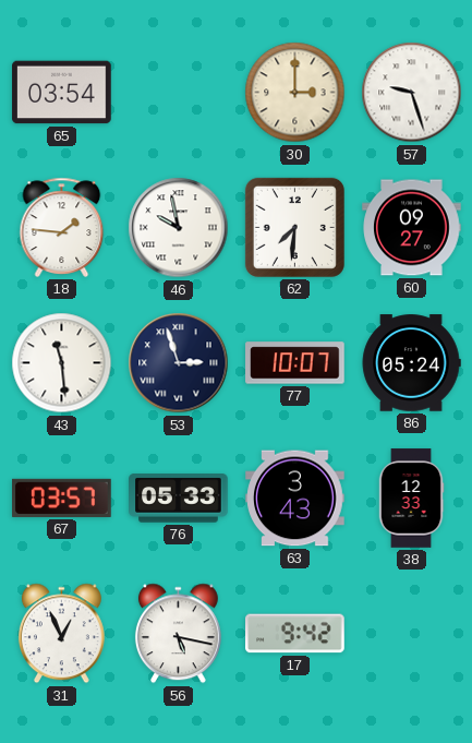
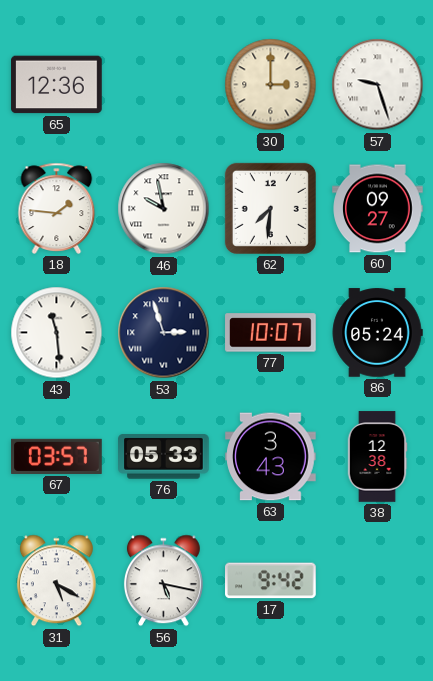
65: 03:54 -> 12:36 (57, 85)
38: 12:33 -> 12:38 (377, 457)
31: 12:56 -> 5:20 (56, 581)
